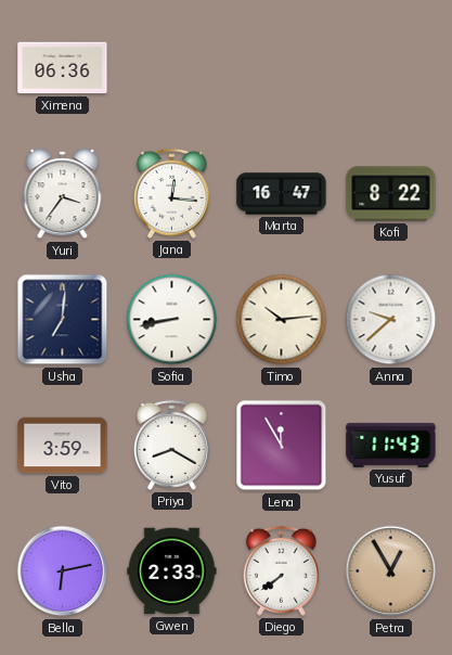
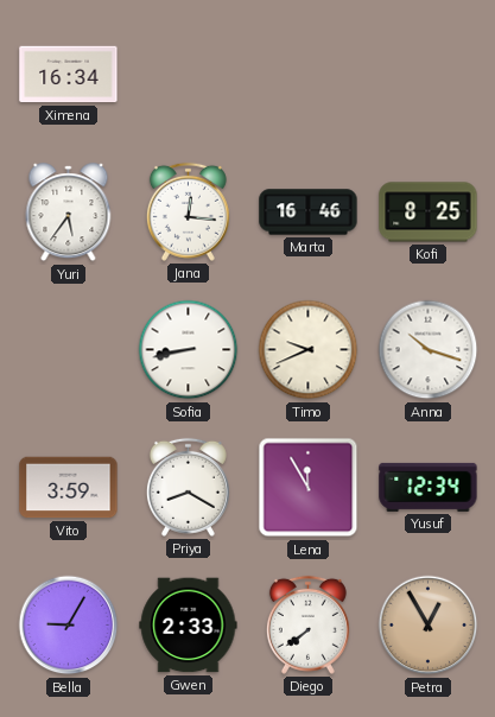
Ximena: 06:36 -> 16:34 (69, 75)
Yuri: 3:36 -> 5:36 (69, 212)
Marta: 16:47 -> 16:46 (309, 212)
Kofi: 8:22 -> 8:25 (429, 212)
Usha: 7:01 -> none (63, 320)
Timo: 10:14 -> 9:41 (309, 350)
Anna: 9:38 -> 10:18 (429, 350)
Yusuf: 11:43 -> 12:34 (429, 487)
Bella: 6:13 -> 9:05 (69, 626)
